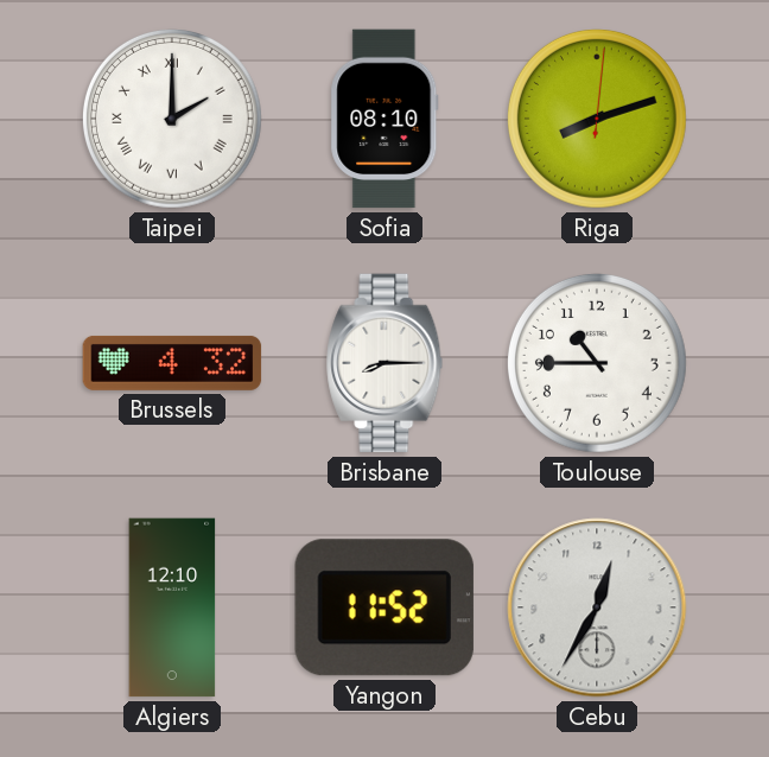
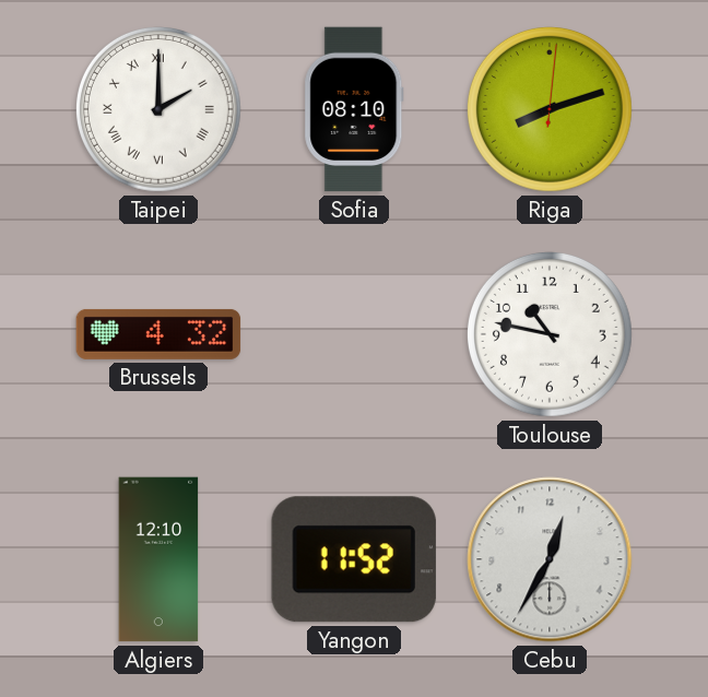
Brisbane: 8:15 -> none (384, 363)
Toulouse: 10:45 -> 10:47 (550, 334)
